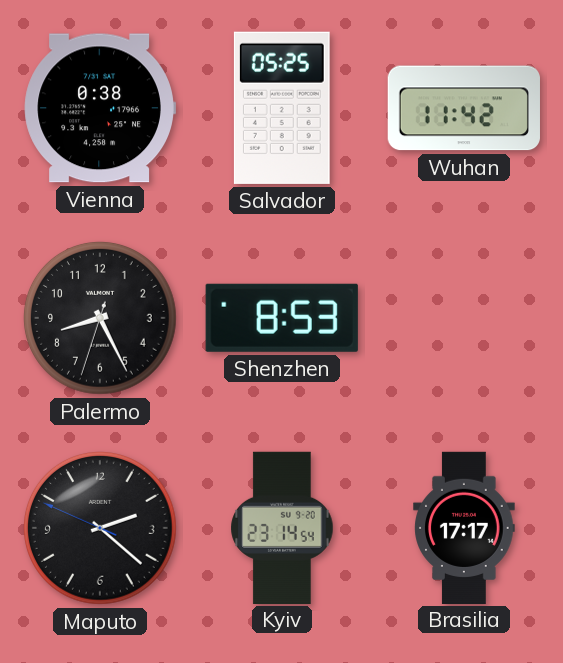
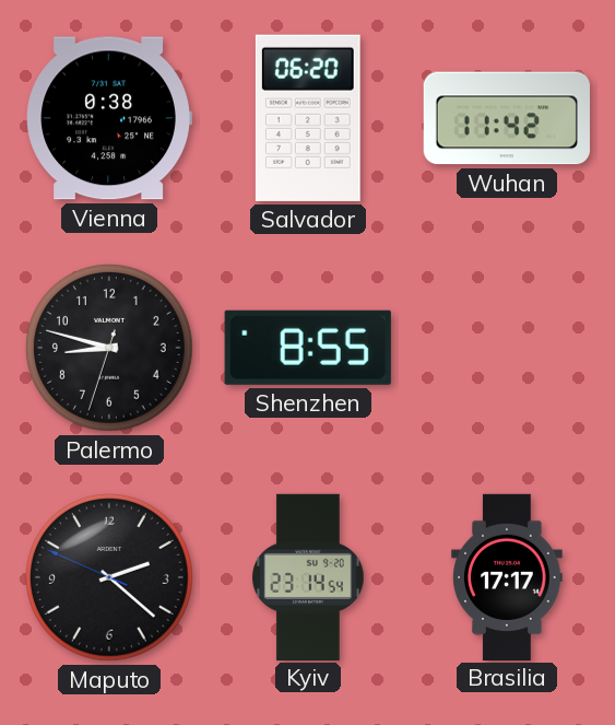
Salvador: 05:25 -> 06:20 (308, 118)
Palermo: 8:25 -> 8:47 (109, 348)
Shenzhen: 8:53 -> 8:55 (308, 348)
